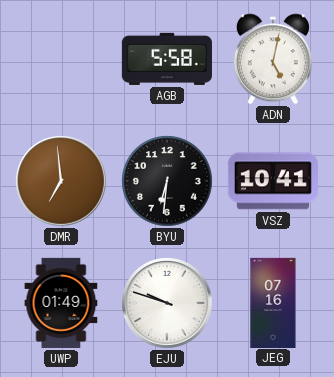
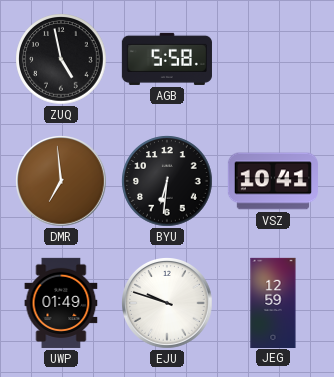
ZUQ: none -> 4:58 (61, 59)
ADN: 5:02 -> none (273, 59)
JEG: 07:16 -> 12:59 (273, 302)
